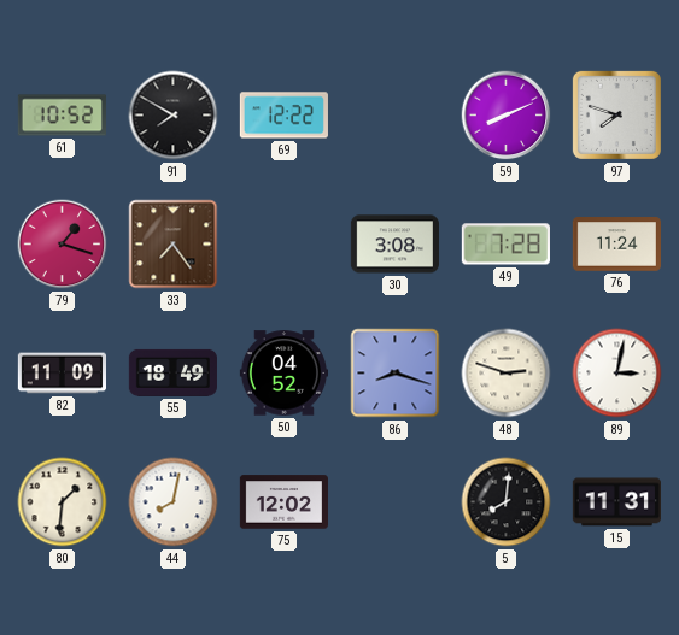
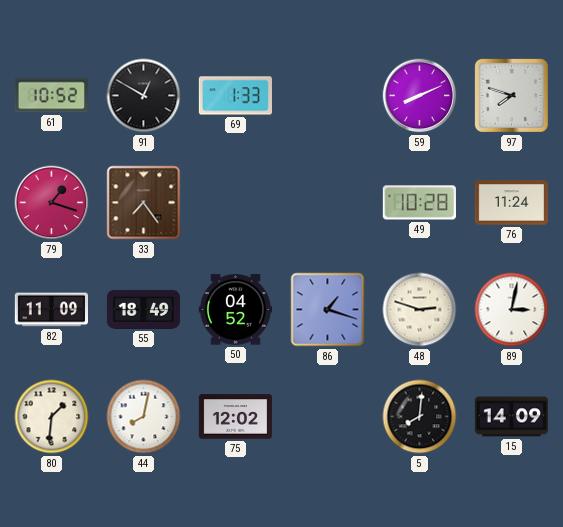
91: 7:50 -> 12:50 (144, 96)
69: 12:22 -> 1:33 (235, 96)
30: 3:08 -> none (394, 245)
49: 7:28 -> 10:28 (419, 203)
86: 8:18 -> 1:18 (328, 310)
15: 11:31 -> 14:09 (511, 417)
